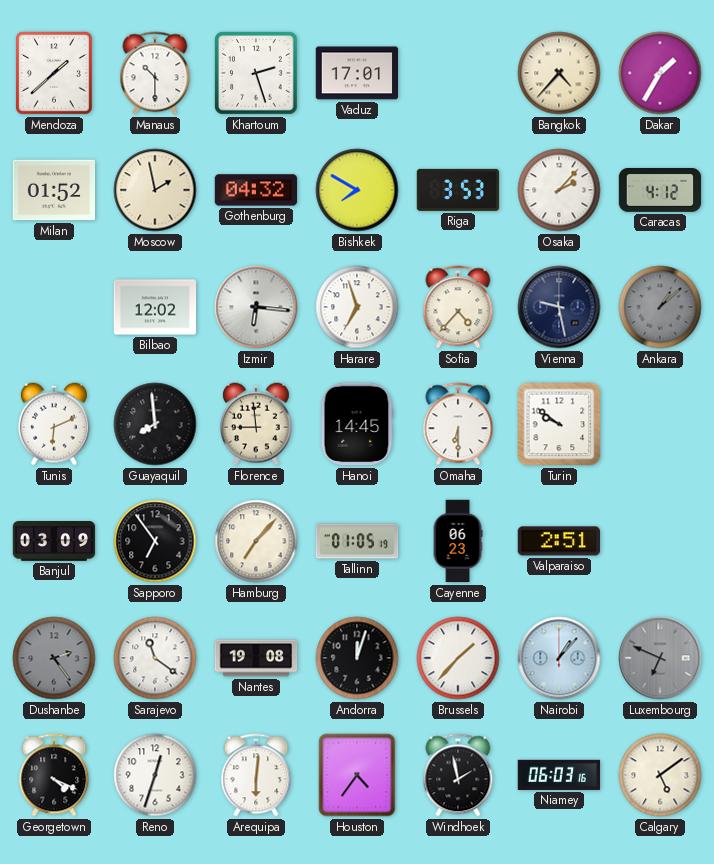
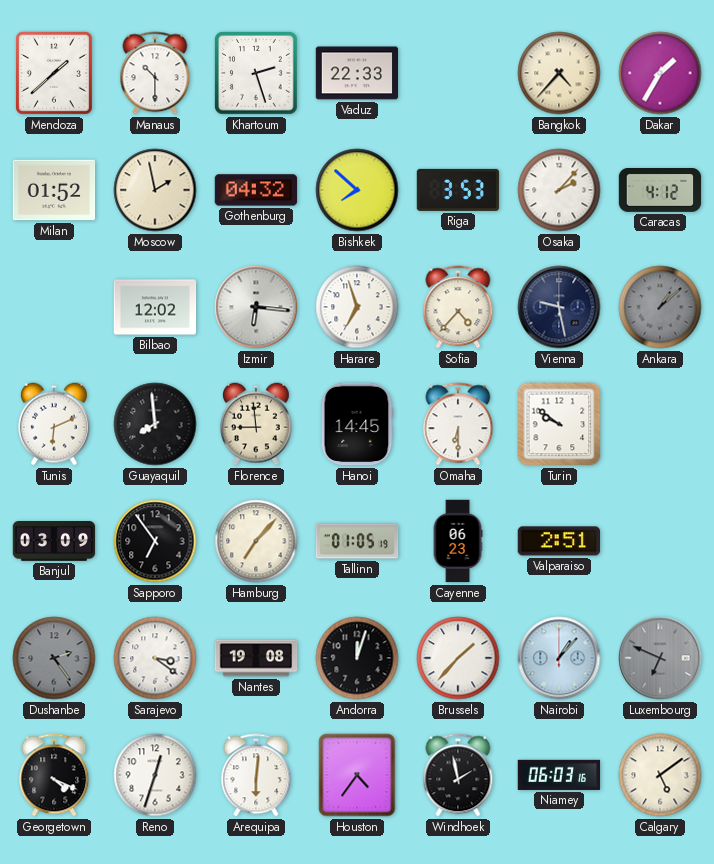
Vaduz: 17:01 -> 22:33 (357, 73)
Bishkek: 7:50 -> 7:52 (357, 190)
Sarajevo: 11:21 -> 3:21 (155, 658)
